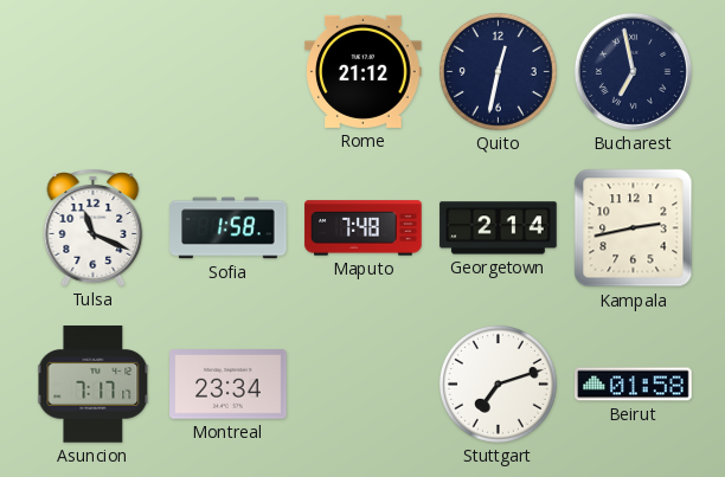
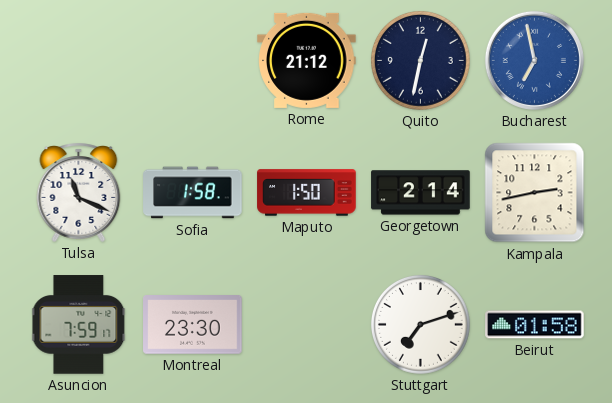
Bucharest dial: navy -> blue (534, 60)
Maputo: 7:48 -> 1:50 (307, 193)
Asuncion: 7:17 -> 7:59 (79, 325)
Montreal: 23:34 -> 23:30 (193, 325)
